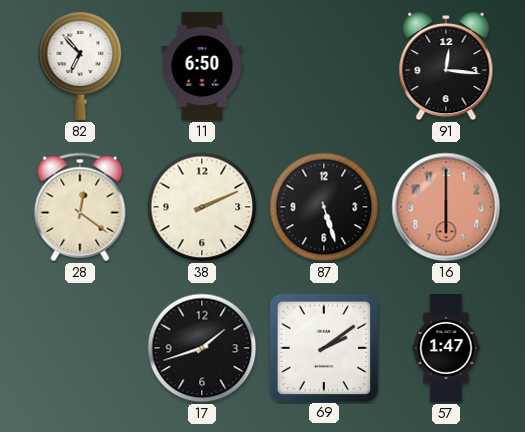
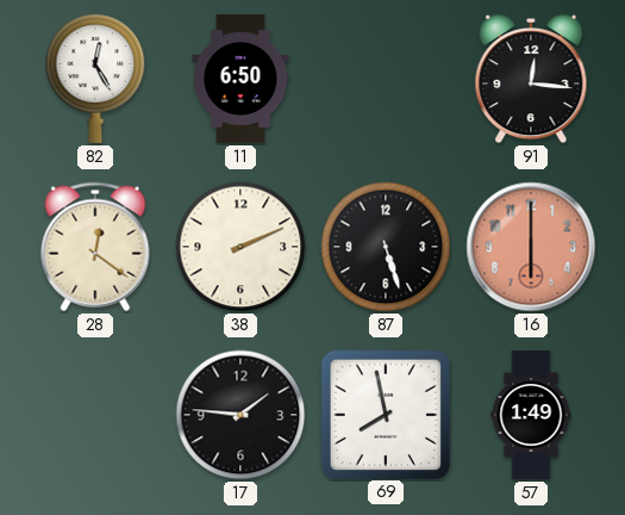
82: 6:53 -> 12:25 (95, 79)
17: 1:42 -> 1:46 (240, 415)
69: 2:09 -> 7:58 (385, 414)
57: 1:47 -> 1:49 (531, 415)
